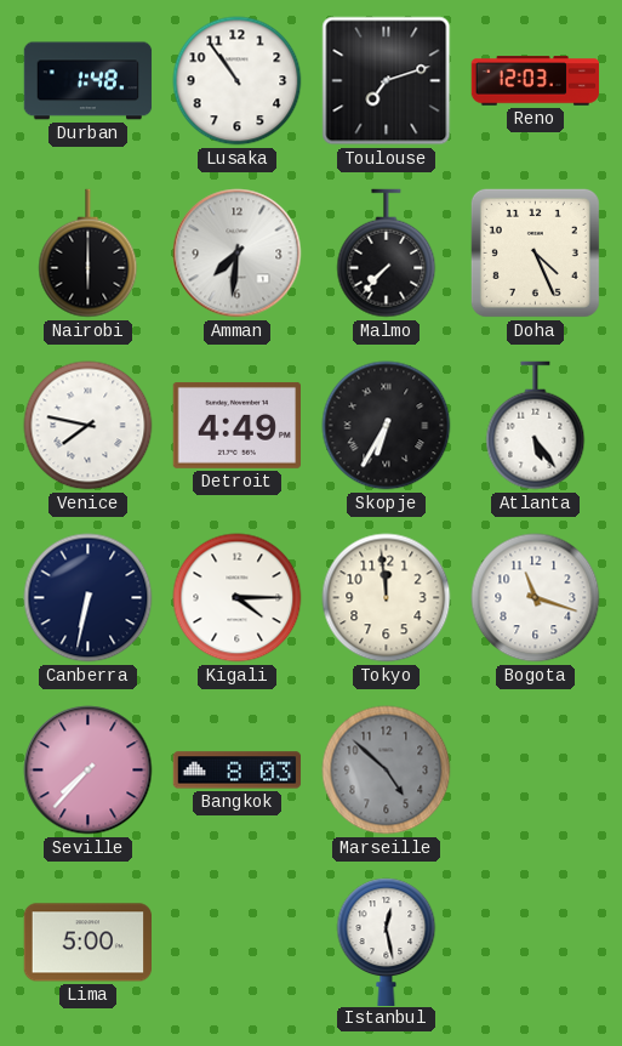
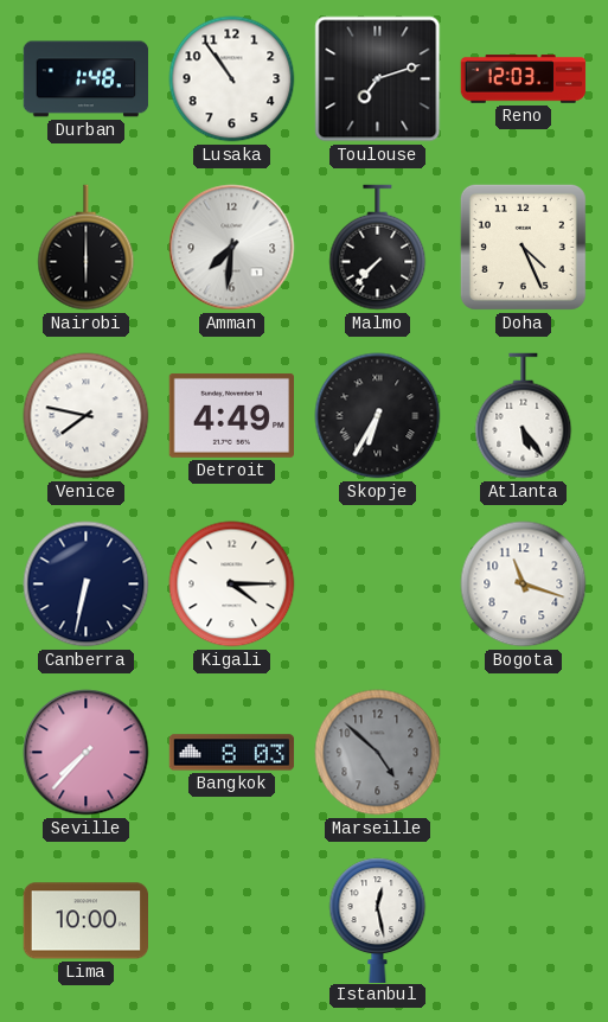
Tokyo: 11:59 -> none (387, 598)
Lima: 5:00 -> 10:00 (85, 921)
